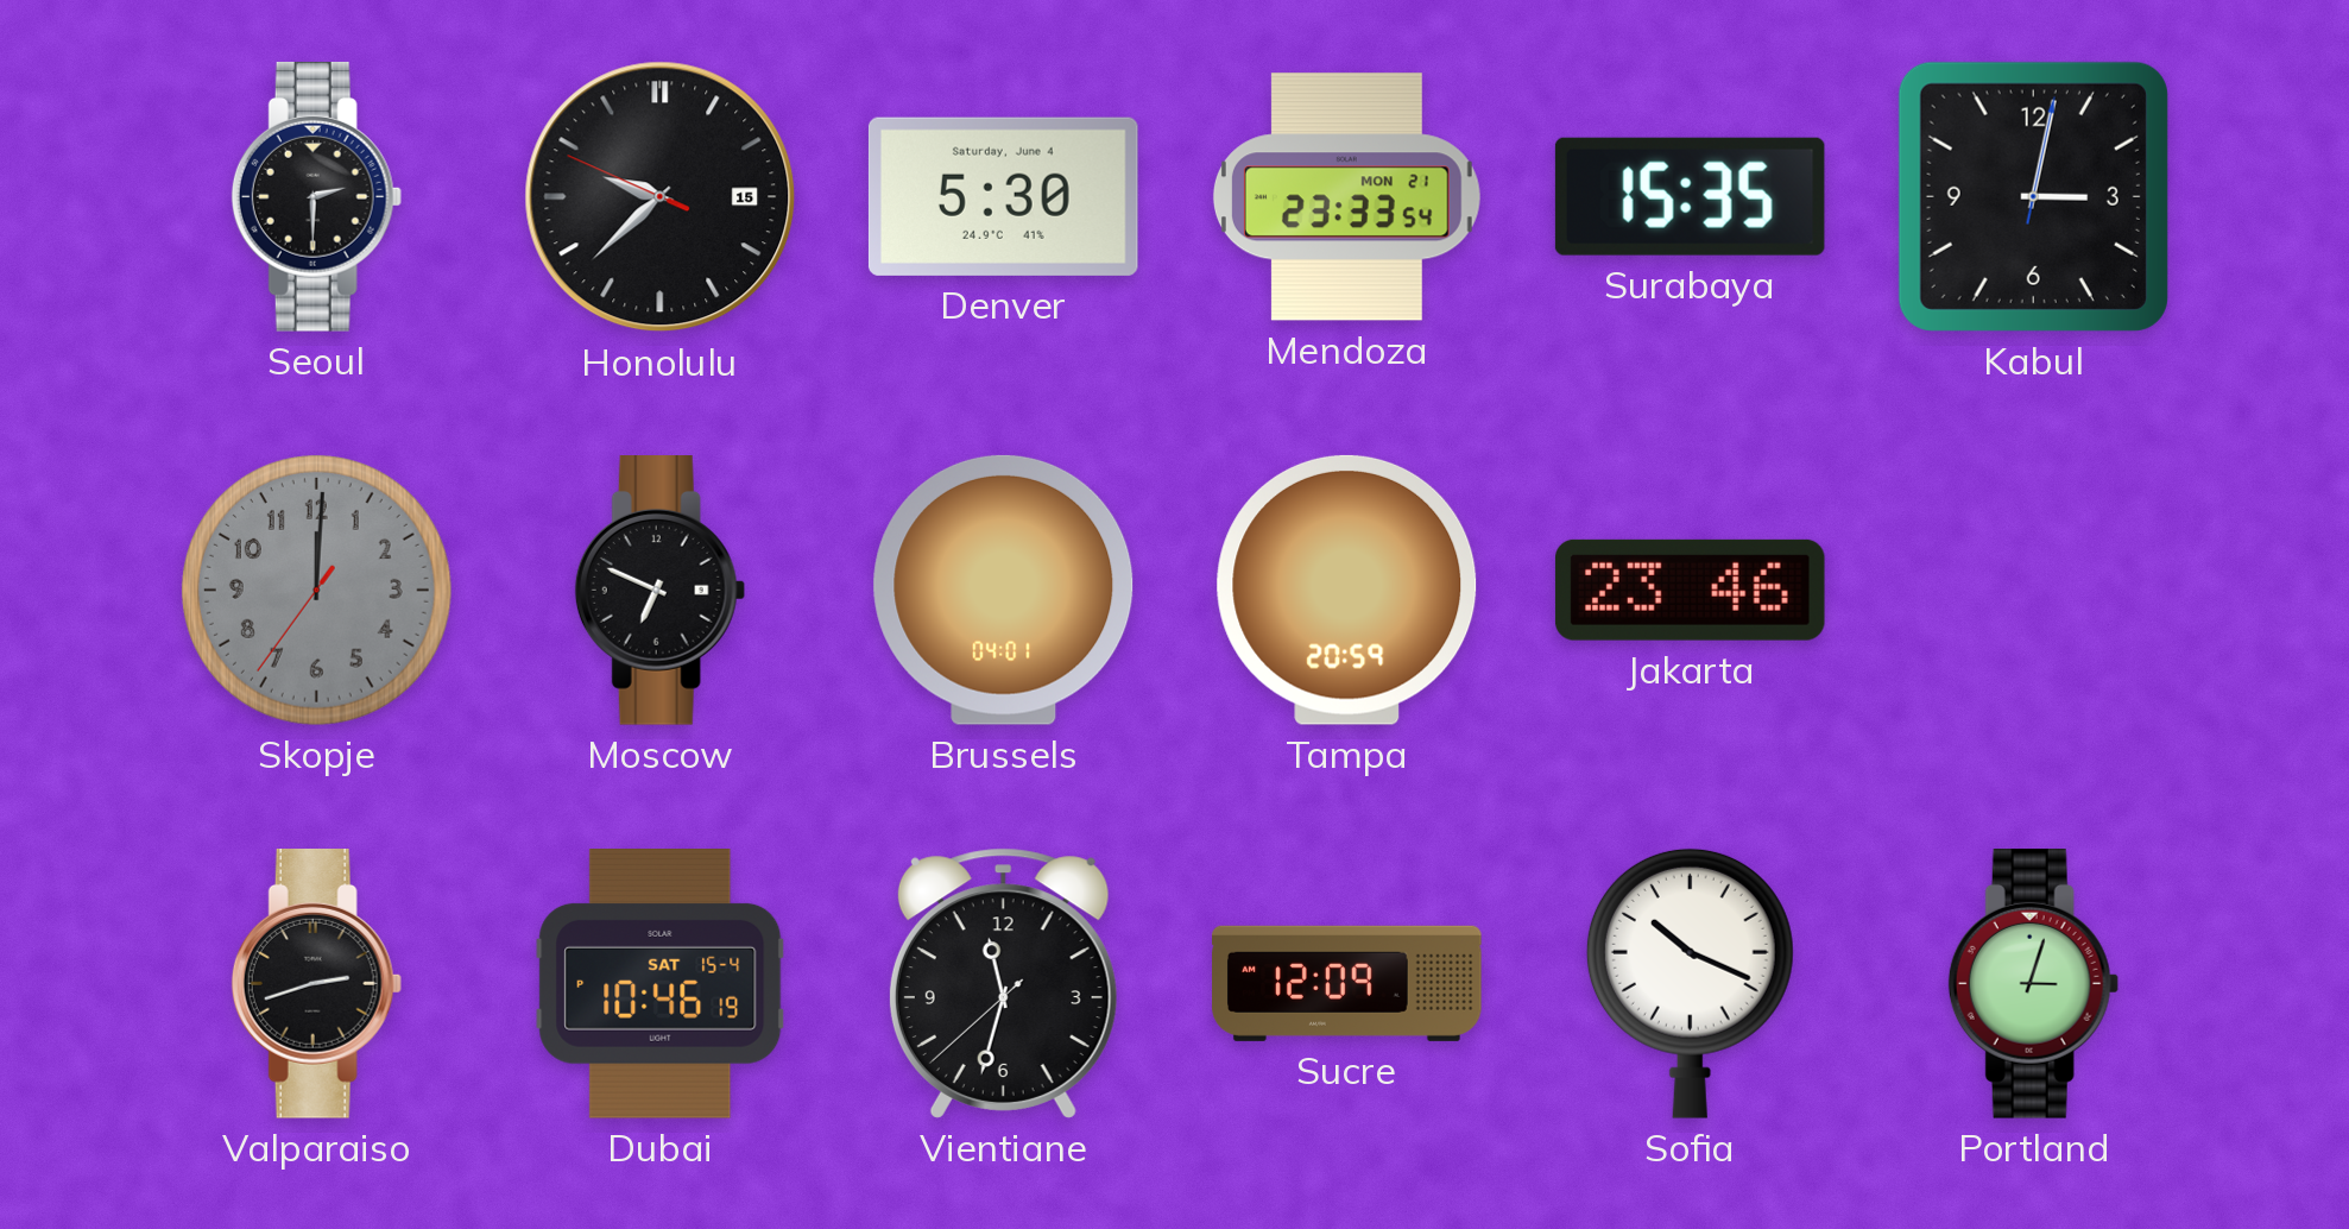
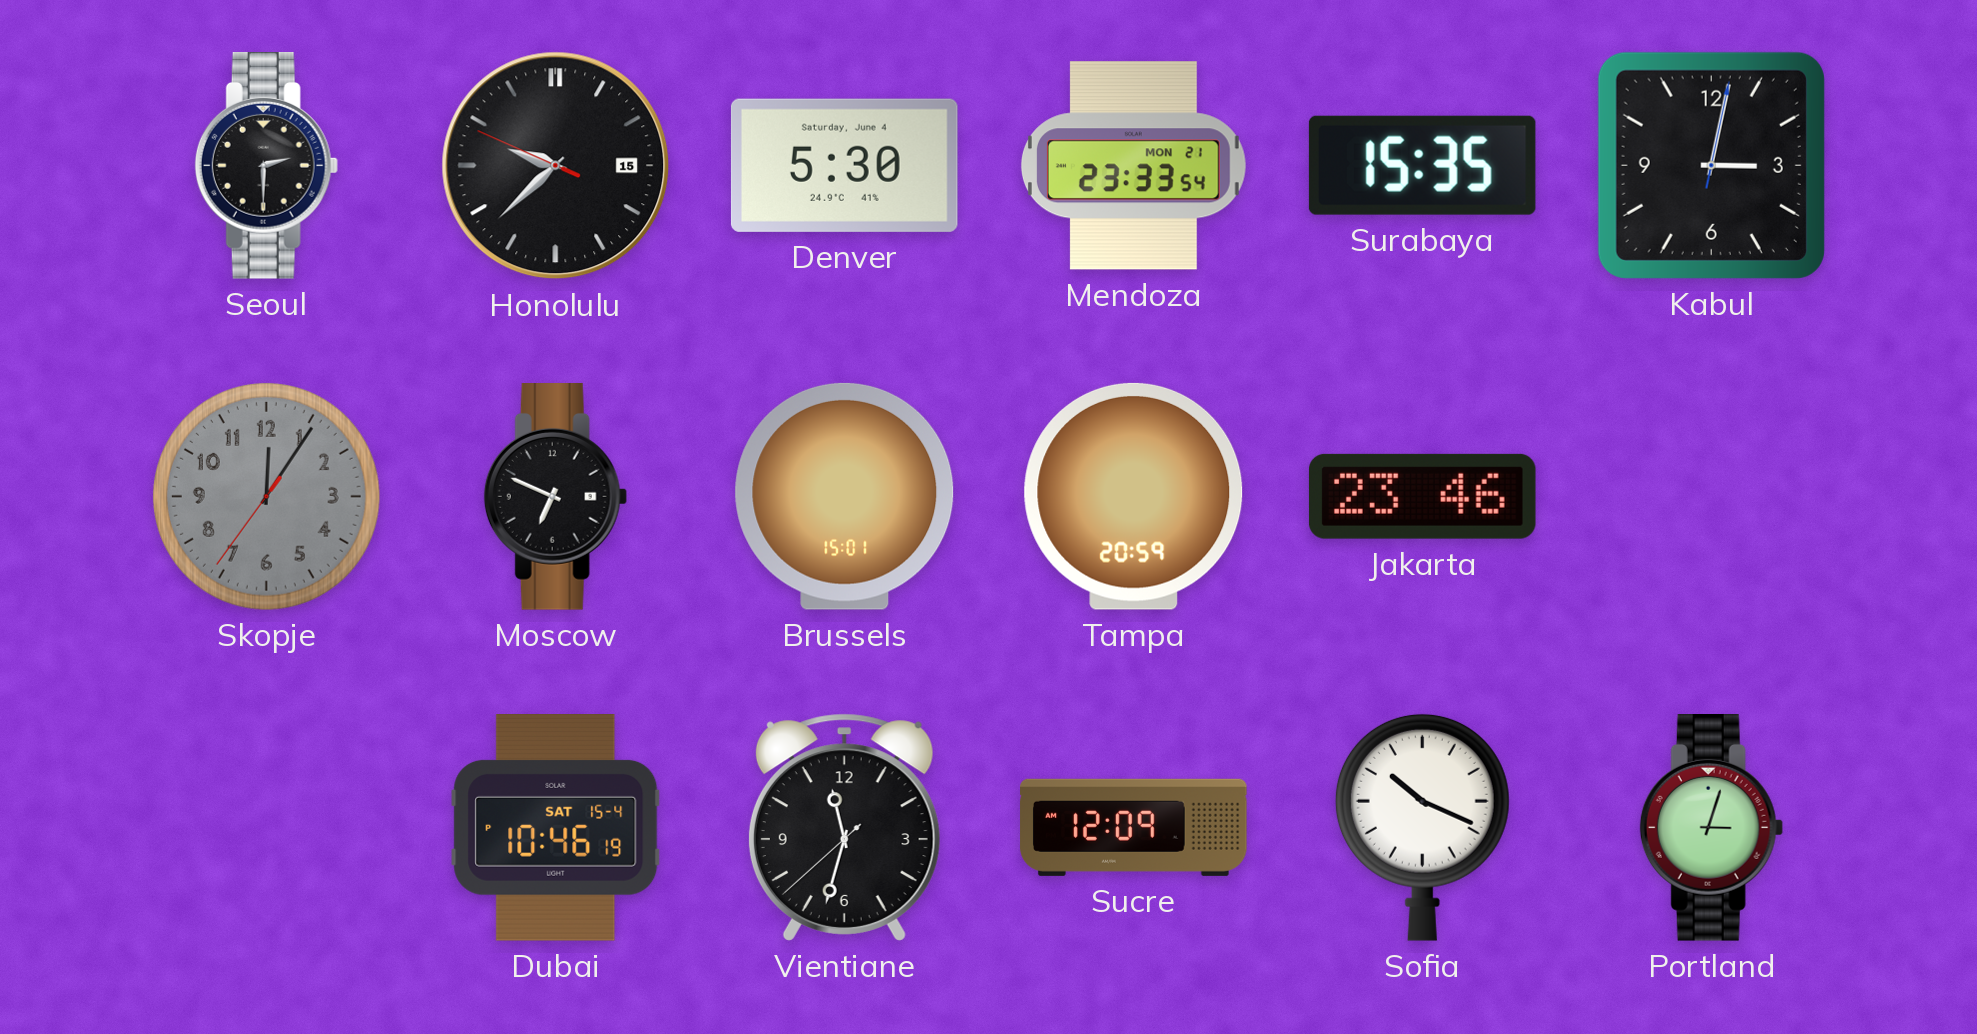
Skopje: 12:00 -> 12:05 (266, 496)
Brussels: 04:01 -> 15:01 (845, 496)
Valparaiso: 2:42 -> none (316, 984)
